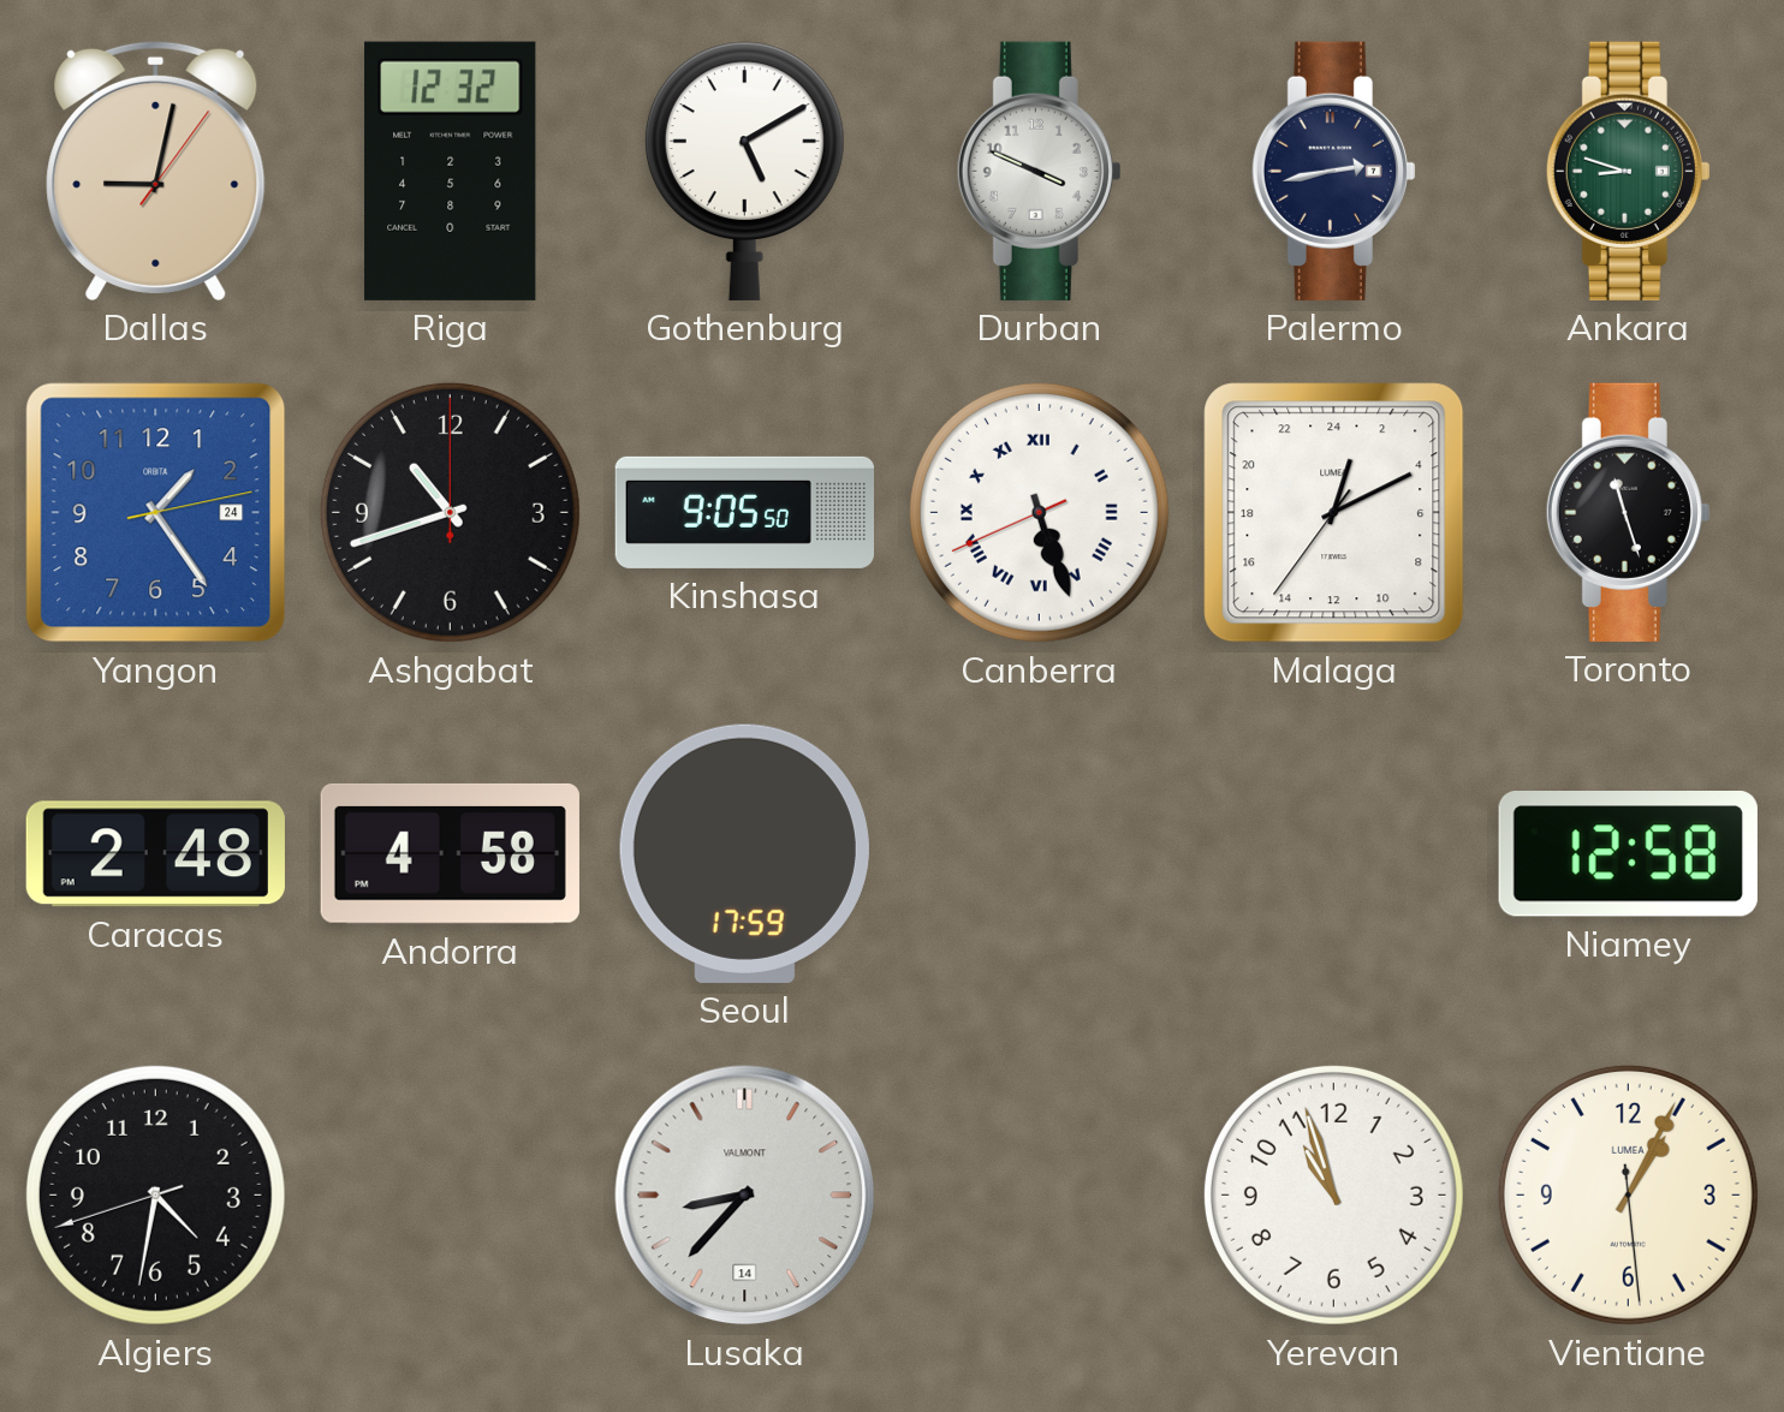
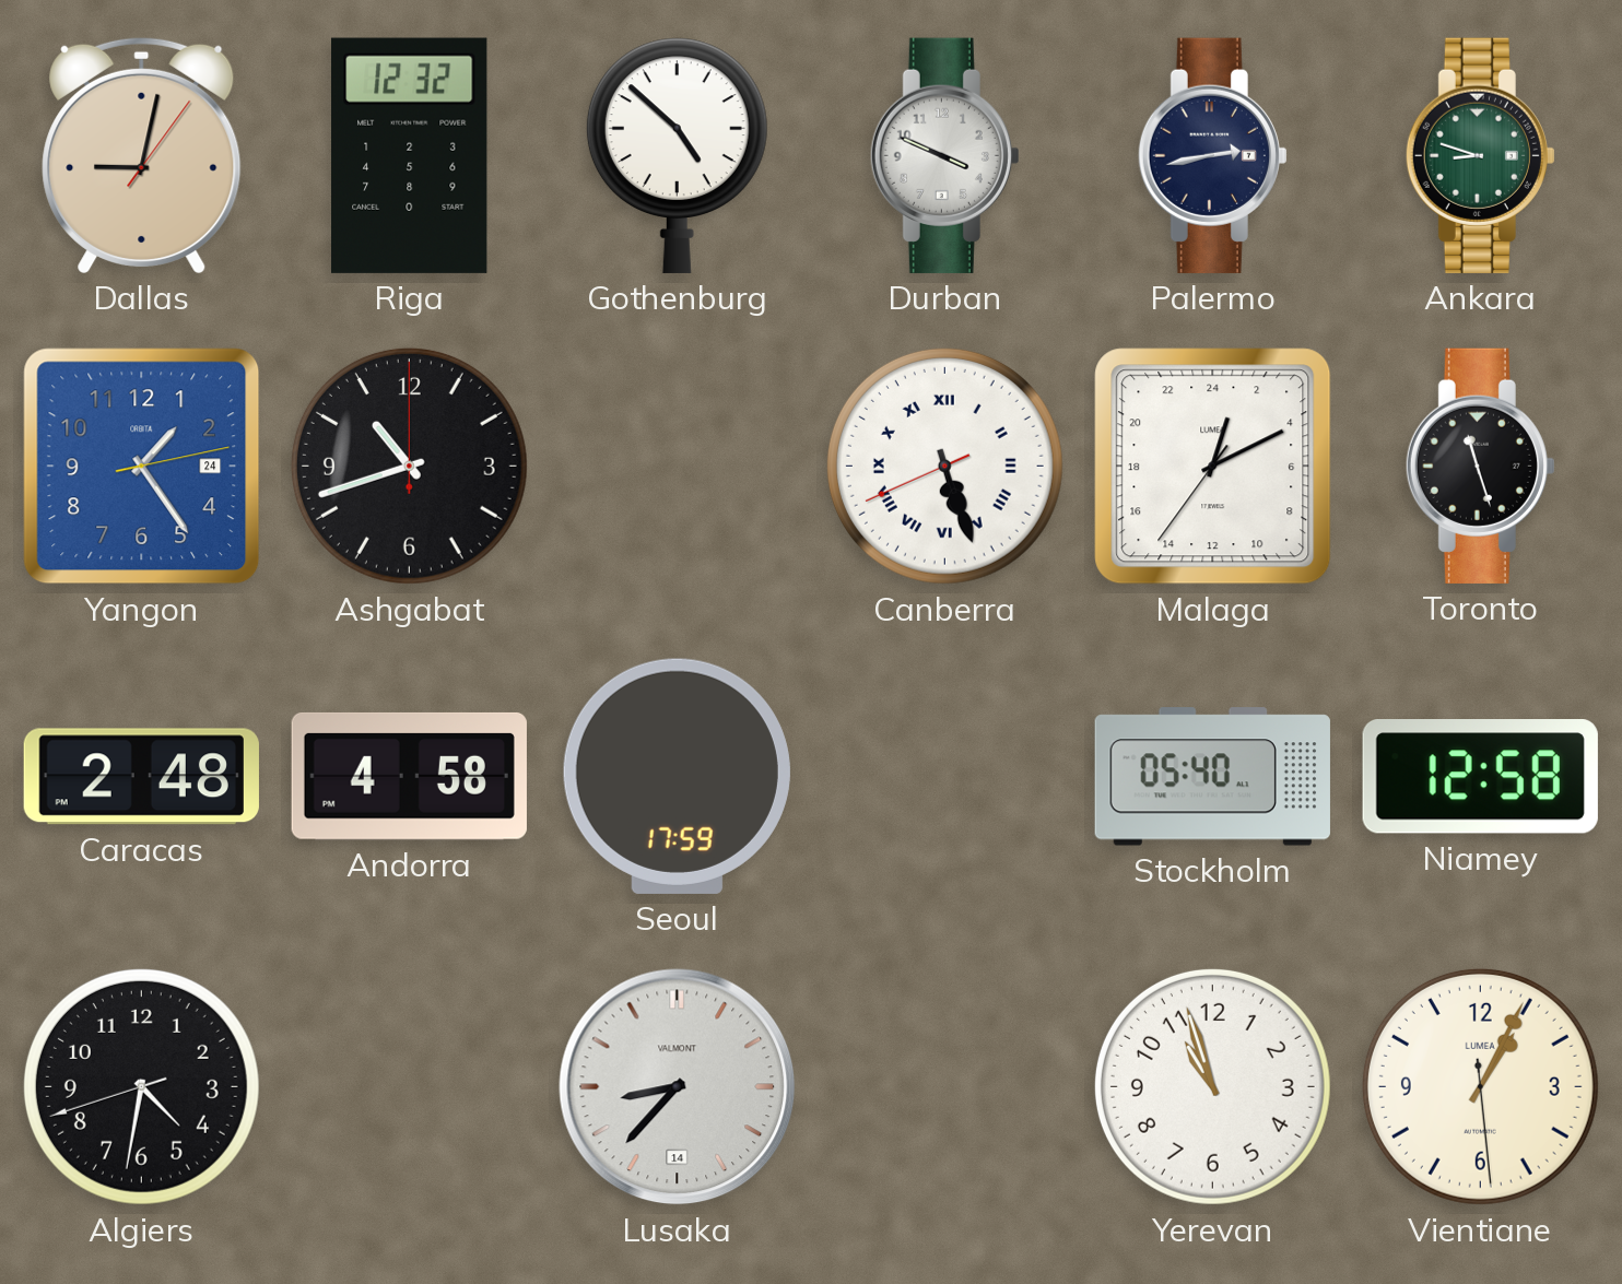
Gothenburg: 5:10 -> 4:52 (677, 155)
Kinshasa: 9:05 -> none (744, 512)
Stockholm: none -> 05:40 (1212, 777)
